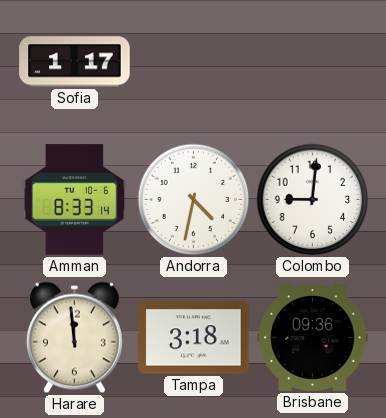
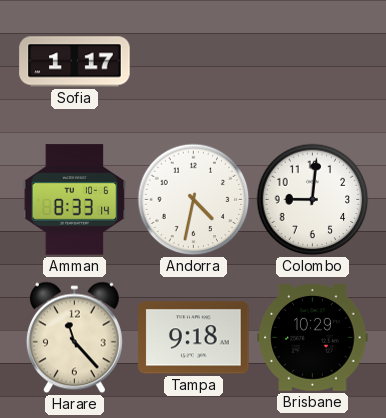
Harare: 11:59 -> 11:23 (74, 338)
Tampa: 3:18 -> 9:18 (194, 338)
Brisbane: 09:36 -> 10:29 (313, 338)
